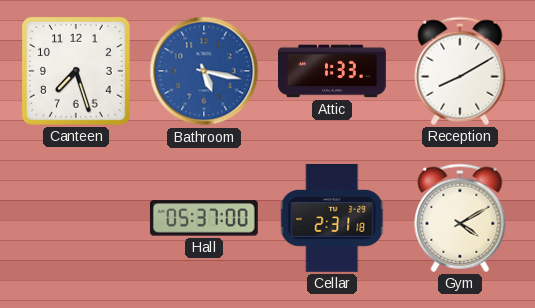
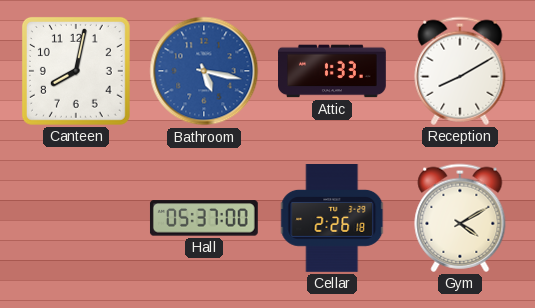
Canteen: 7:27 -> 8:02 (76, 71)
Cellar: 2:31 -> 2:26 (333, 219)
